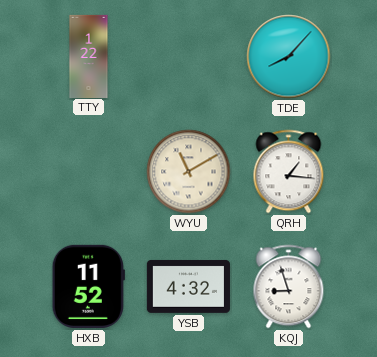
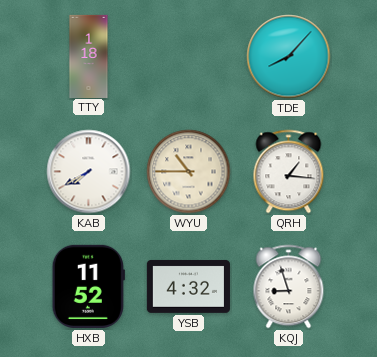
TTY: 1:22 -> 1:18 (89, 56)
KAB: none -> 7:40 (89, 172)
WYU: 11:10 -> 10:45 (189, 172)
